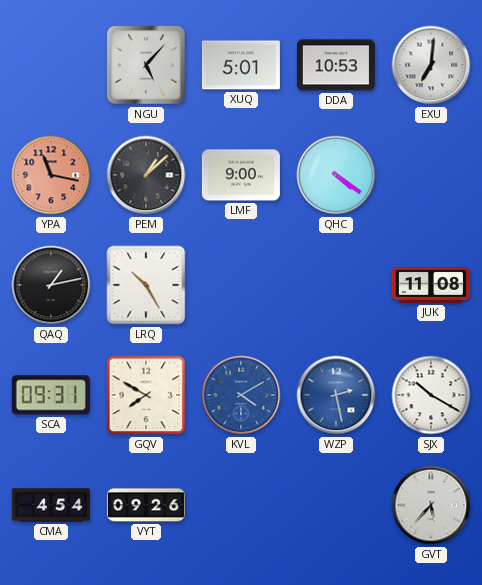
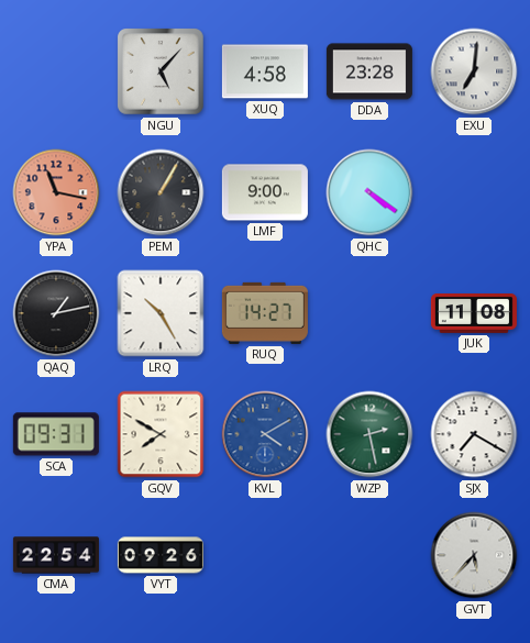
XUQ: 5:01 -> 4:58 (265, 71)
DDA: 10:53 -> 23:28 (369, 71)
PEM: 1:08 -> 1:05 (161, 192)
RUQ: none -> 14:27 (265, 313)
WZP dial: blue -> green (369, 434)
SJX: 10:20 -> 7:20 (474, 434)
CMA: 4:54 -> 22:54 (56, 555)
